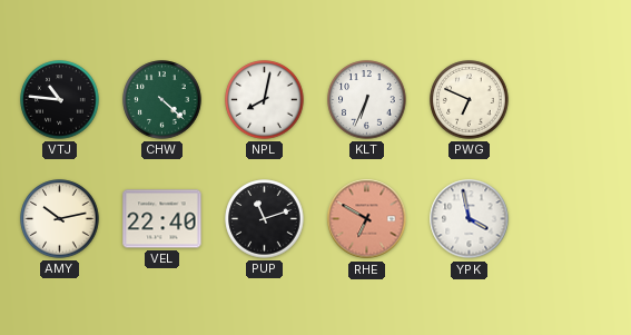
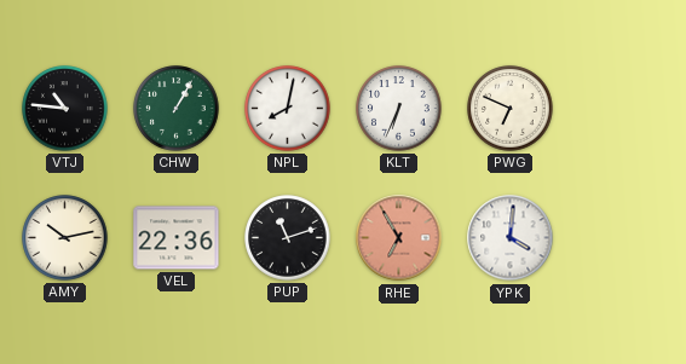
CHW: 4:22 -> 1:05 (177, 109)
VEL: 22:40 -> 22:36 (177, 238)
RHE: 6:50 -> 6:55 (399, 238)
YPK: 3:58 -> 4:01 (511, 238)
